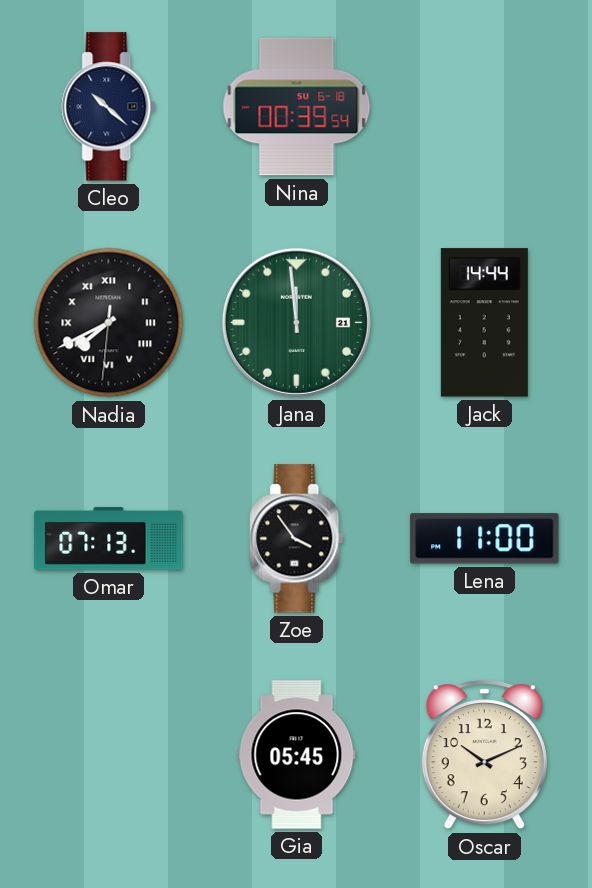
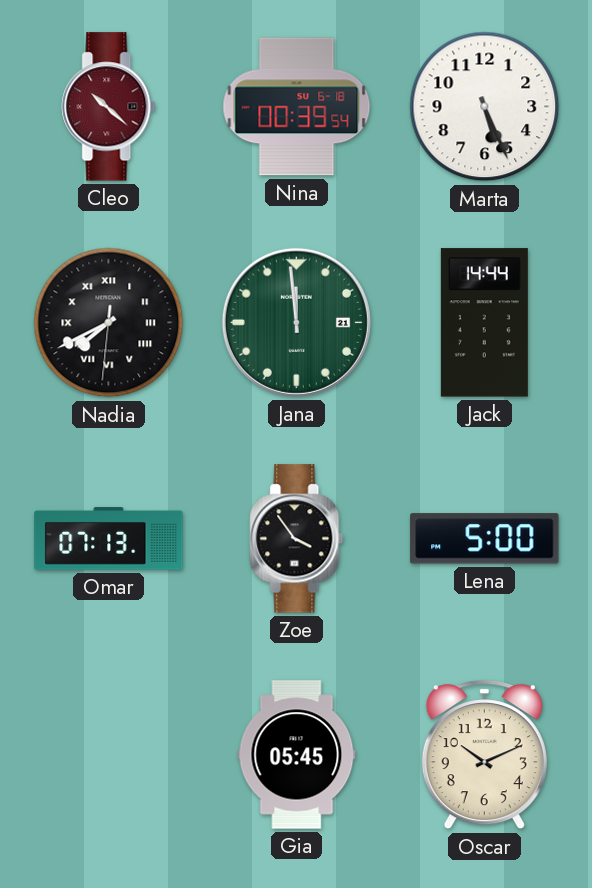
Cleo dial: navy -> burgundy (109, 107)
Marta: none -> 5:26 (485, 107)
Lena: 11:00 -> 5:00 (485, 539)
